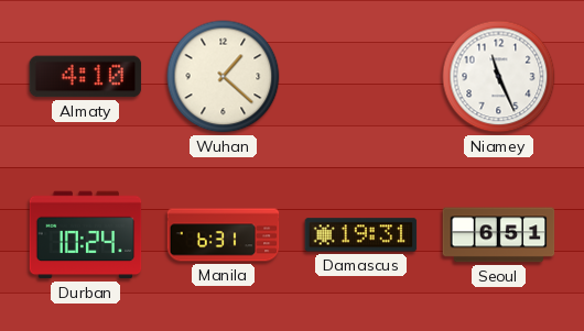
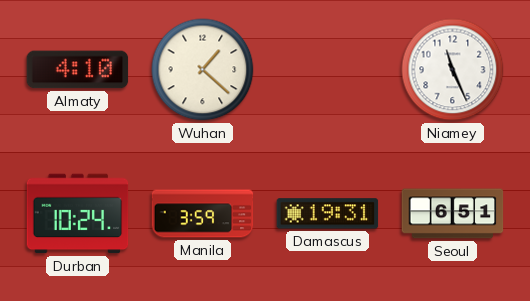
Manila: 6:31 -> 3:59 (203, 214)
